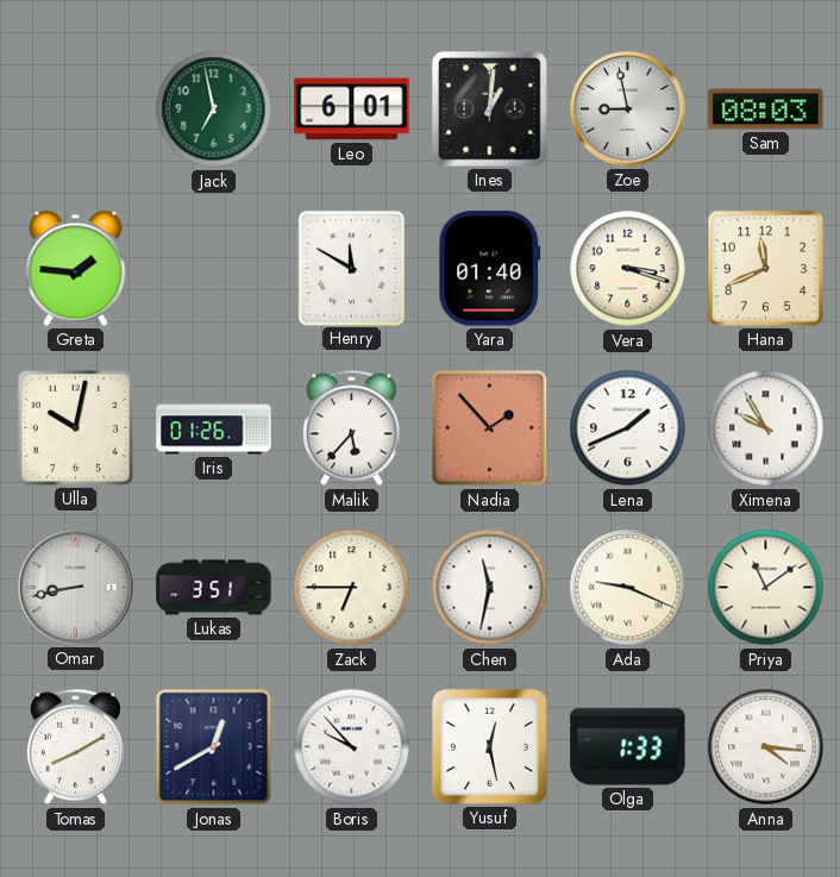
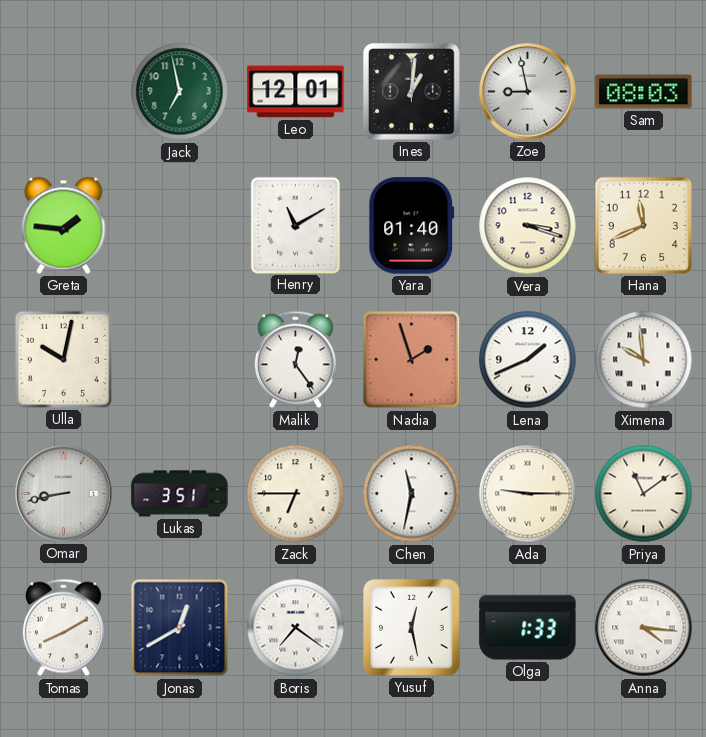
Leo: 6:01 -> 12:01 (296, 92)
Henry: 11:50 -> 11:10 (295, 225)
Iris: 01:26 -> none (214, 428)
Malik: 5:37 -> 12:24 (295, 360)
Nadia: 1:53 -> 1:57 (412, 360)
Ximena: 9:55 -> 9:59 (644, 360)
Ada: 9:19 -> 9:15 (528, 494)
Boris: 9:53 -> 7:21 (296, 628)
